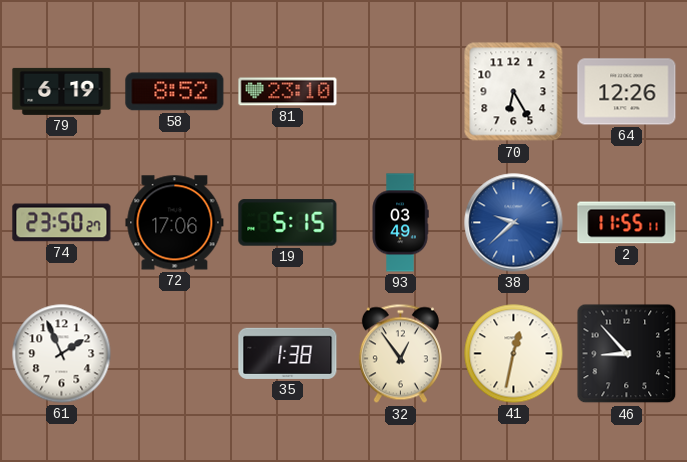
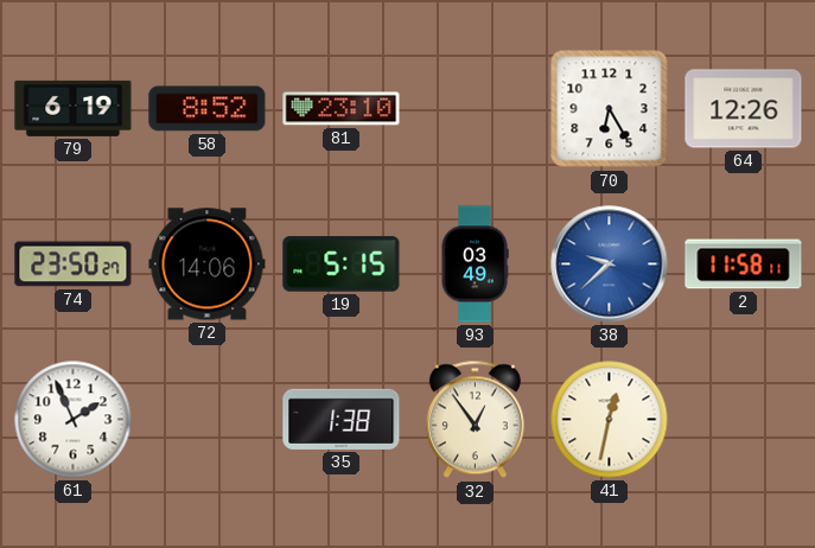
72: 17:06 -> 14:06 (208, 265)
2: 11:55 -> 11:58 (744, 265)
46: 8:53 -> none (627, 354)
